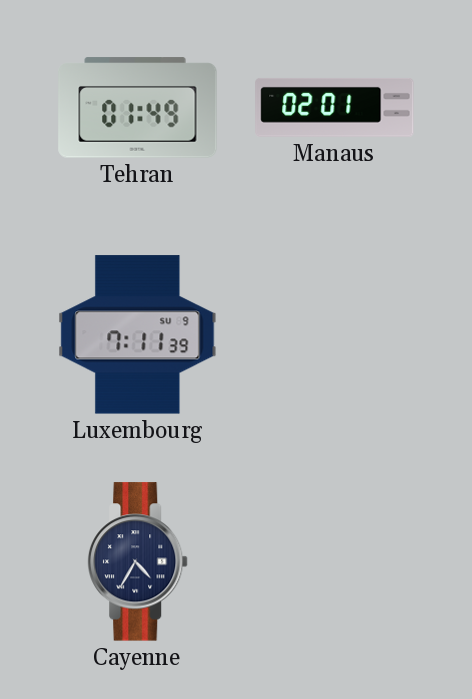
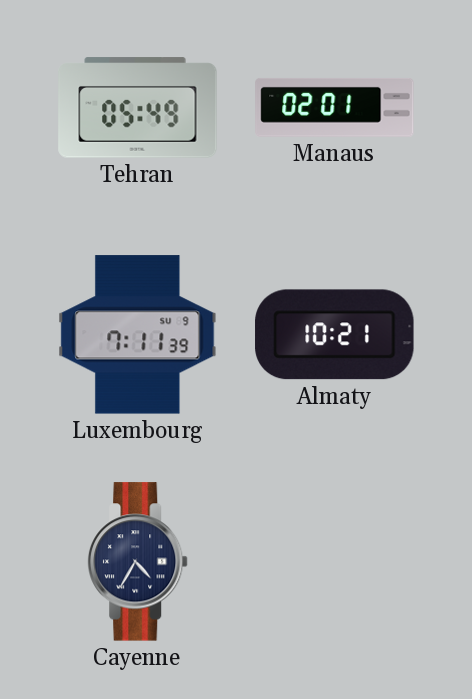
Tehran: 01:49 -> 05:49 (138, 108)
Almaty: none -> 10:21 (335, 335)
